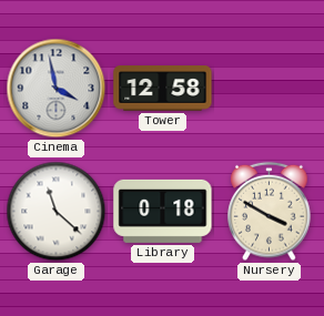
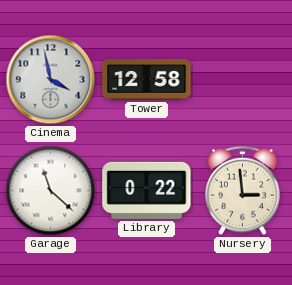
Library: 0:18 -> 0:22 (147, 190)
Nursery: 3:50 -> 2:59 (243, 191)
